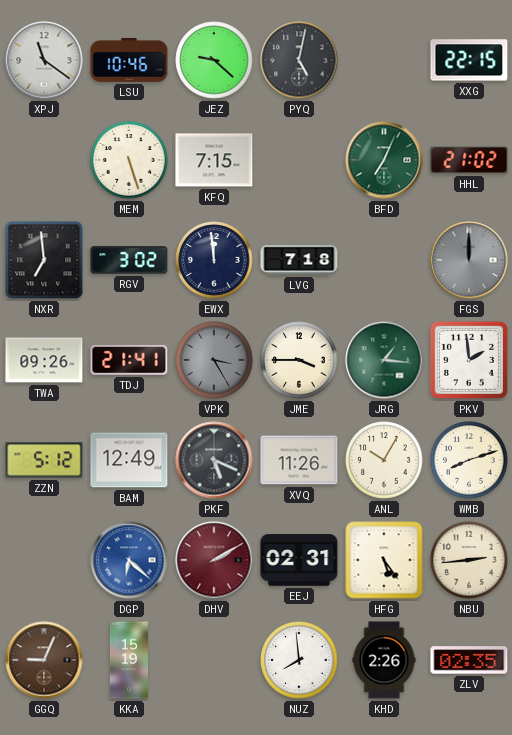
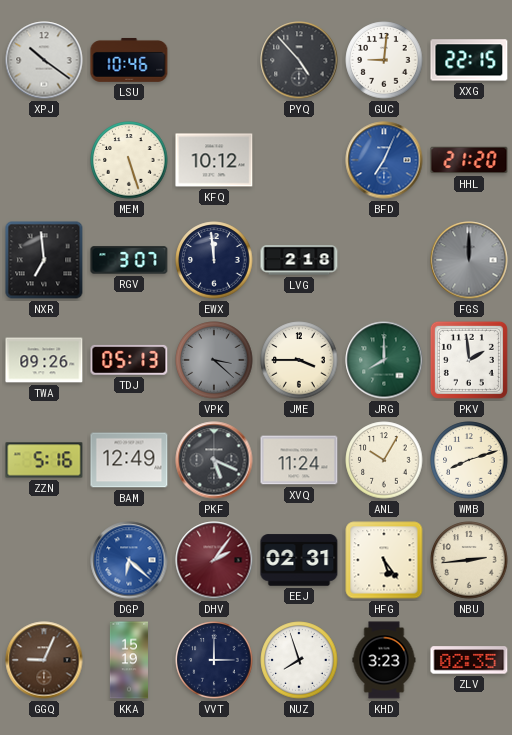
XPJ: 11:21 -> 10:21 (44, 60)
JEZ: 9:22 -> none (214, 60)
PYQ: 5:02 -> 4:53 (299, 60)
GUC: none -> 9:01 (384, 60)
KFQ: 7:15 -> 10:12 (214, 160)
BFD dial: green -> blue (384, 160)
HHL: 21:02 -> 21:20 (469, 160)
RGV: 3:02 -> 3:07 (129, 260)
LVG: 7:18 -> 2:18 (299, 260)
TDJ: 21:41 -> 05:13 (129, 360)
VPK: 3:25 -> 3:22 (214, 360)
JRG: 1:16 -> 8:00 (384, 360)
ZZN: 5:12 -> 5:16 (44, 460)
XVQ: 11:26 -> 11:24 (299, 460)
DHV: 2:10 -> 2:06 (214, 560)
VVT: none -> 3:00 (214, 660)
NUZ: 7:59 -> 7:57 (299, 660)
KHD: 2:26 -> 3:23 (384, 660)
